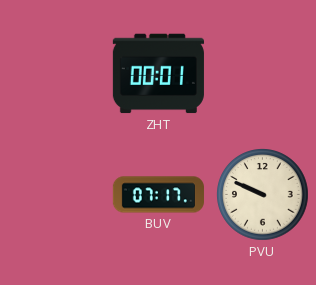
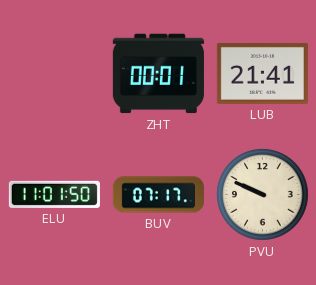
LUB: none -> 21:41 (262, 74)
ELU: none -> 11:01 (54, 194)
